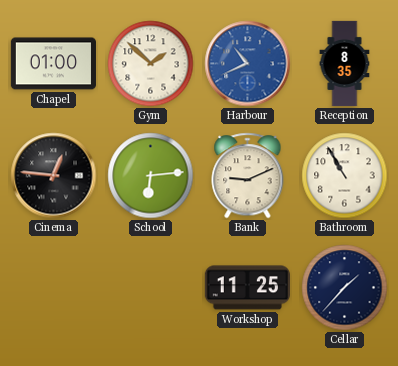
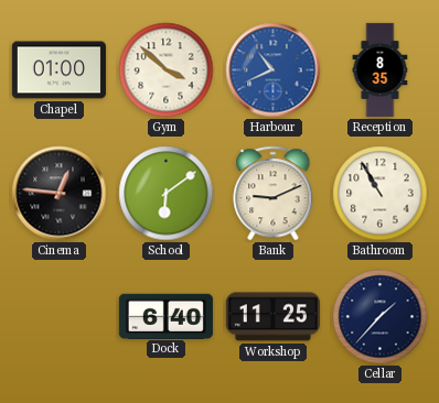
Gym: 1:52 -> 3:52 (167, 70)
School: 6:14 -> 6:09 (167, 194)
Dock: none -> 6:40 (165, 316)
